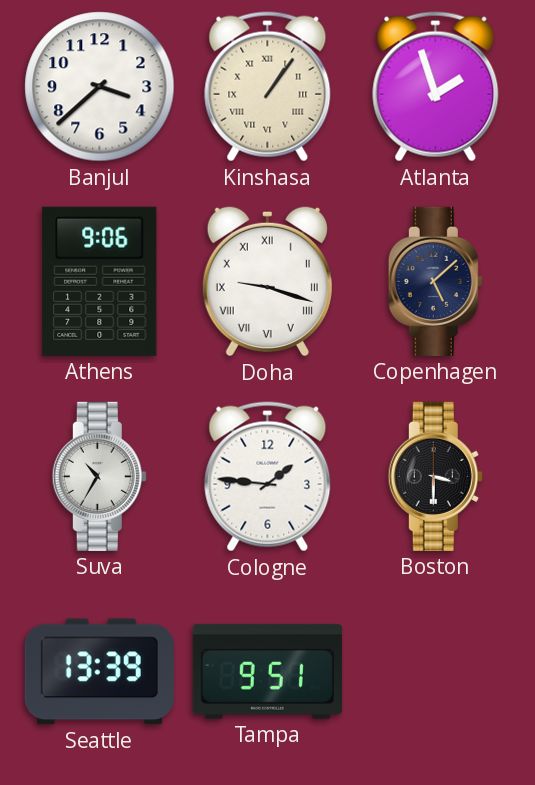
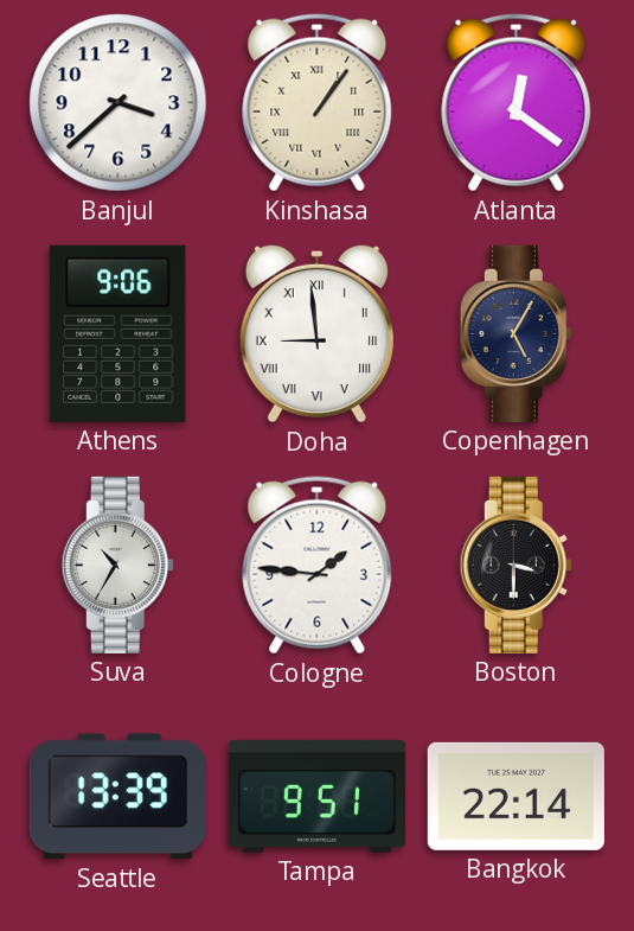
Atlanta: 1:57 -> 12:21 (517, 103)
Doha: 9:18 -> 8:59 (316, 333)
Copenhagen: 5:08 -> 5:05 (515, 333)
Bangkok: none -> 22:14 (515, 796)
